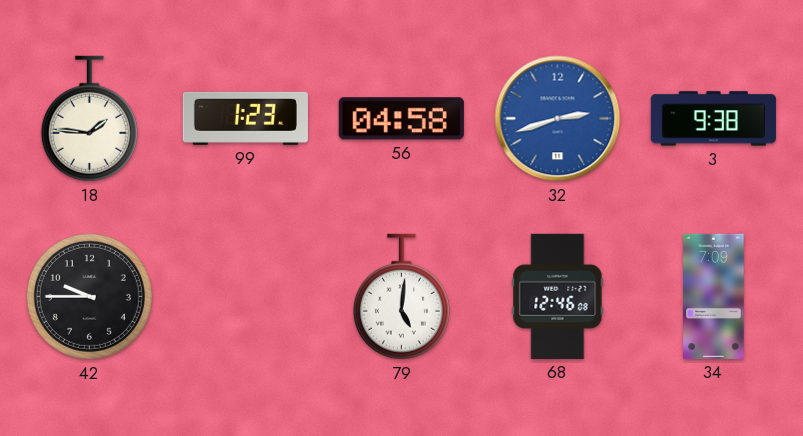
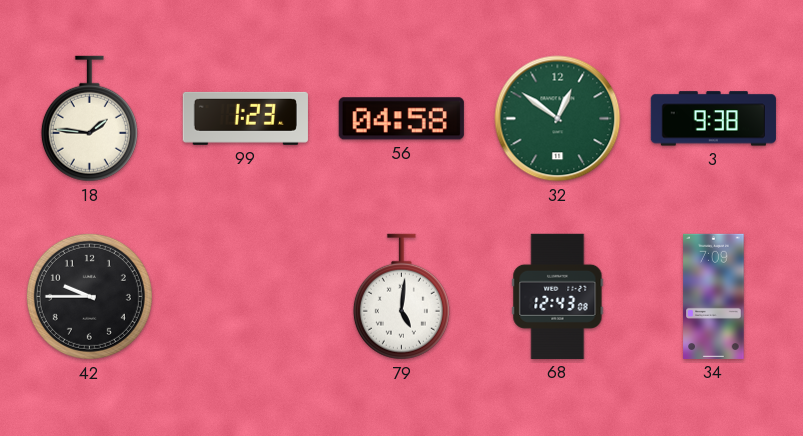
32: 2:42 -> 12:51 (558, 119)
32 dial: blue -> green (558, 119)
68: 12:46 -> 12:43 (558, 296)
